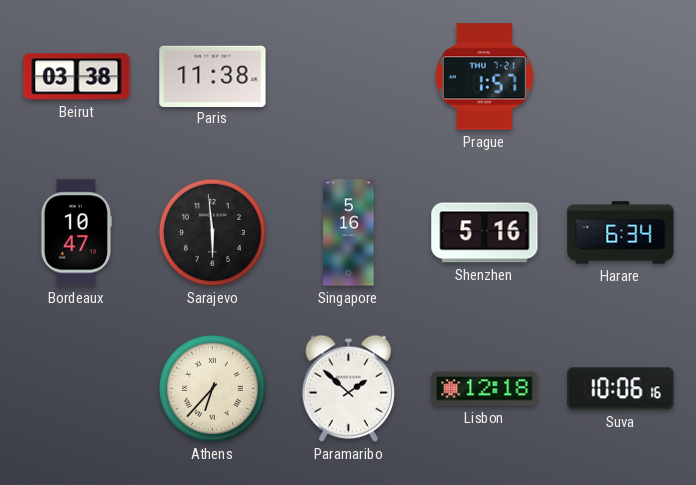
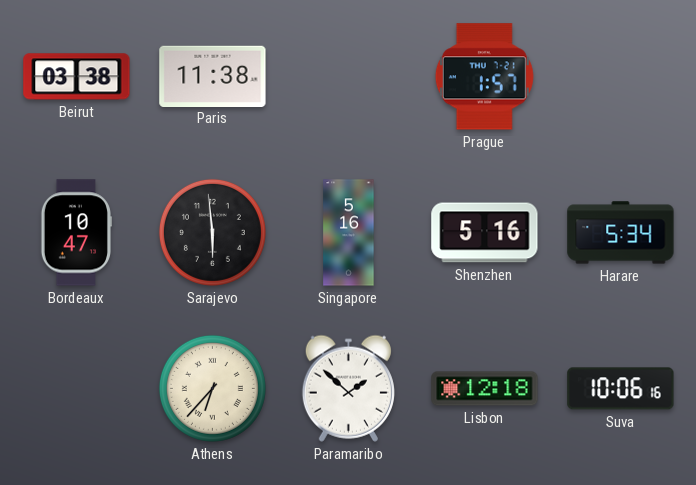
Harare: 6:34 -> 5:34 (621, 233)
